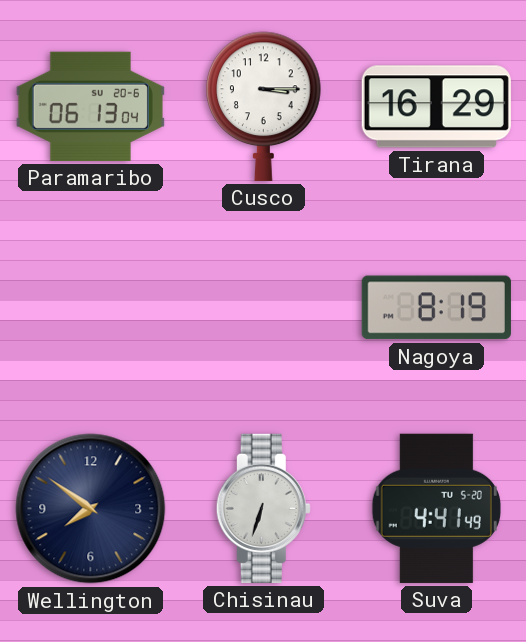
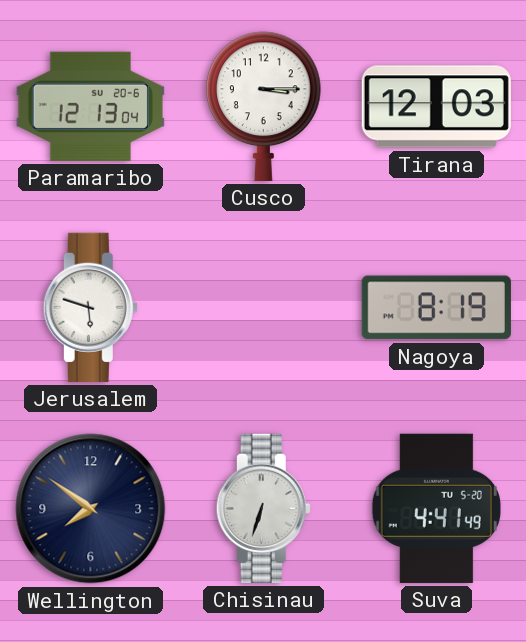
Paramaribo: 06:13 -> 12:13 (90, 106)
Tirana: 16:29 -> 12:03 (436, 107)
Jerusalem: none -> 5:48 (90, 307)
